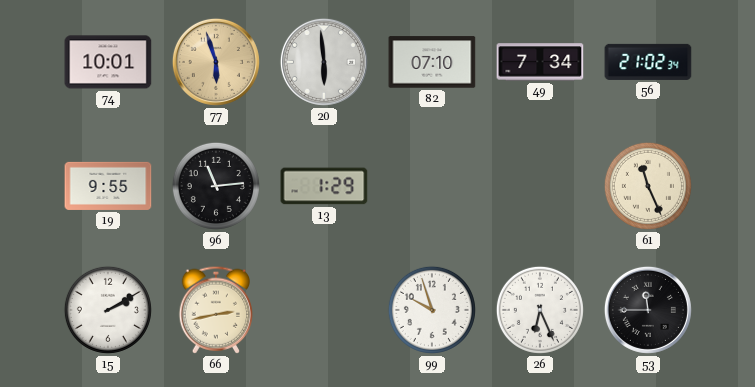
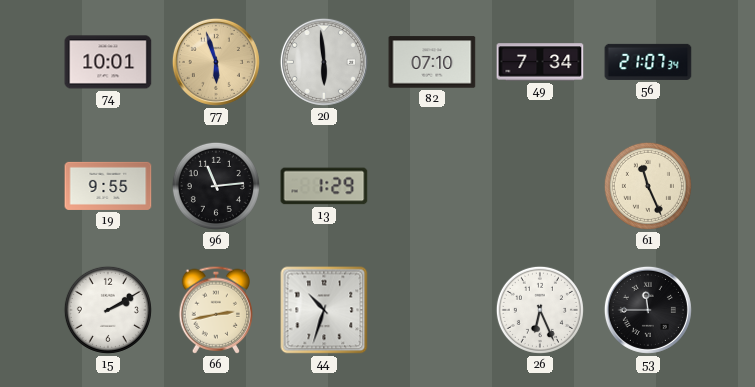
56: 21:02 -> 21:07 (648, 62)
44: none -> 10:33 (324, 310)
99: 9:57 -> none (432, 310)
